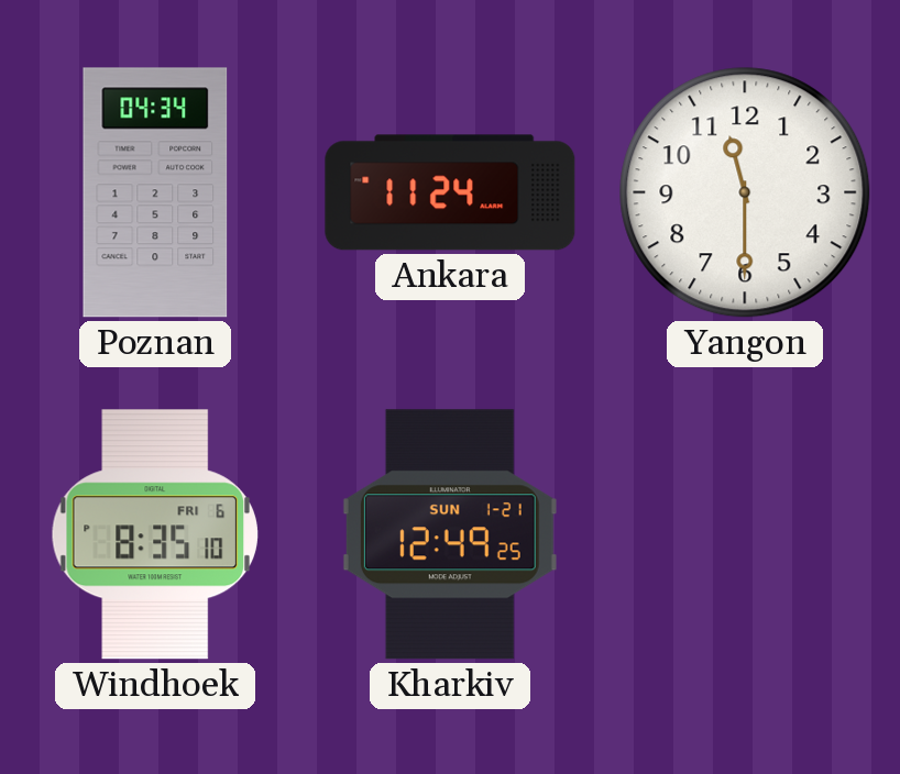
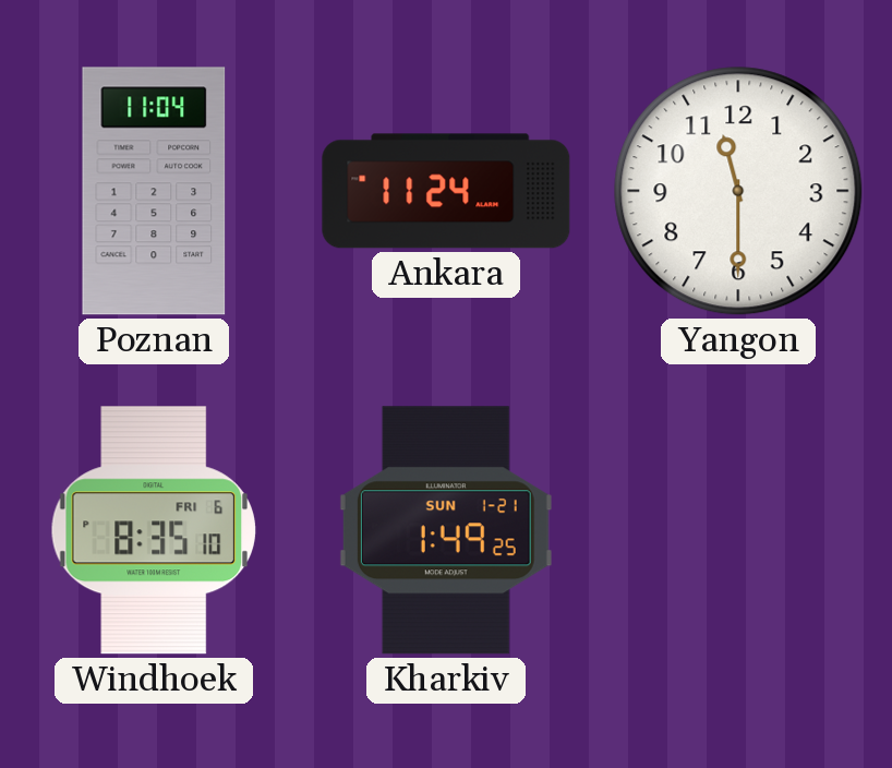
Poznan: 04:34 -> 11:04 (154, 191)
Kharkiv: 12:49 -> 1:49 (446, 530)
